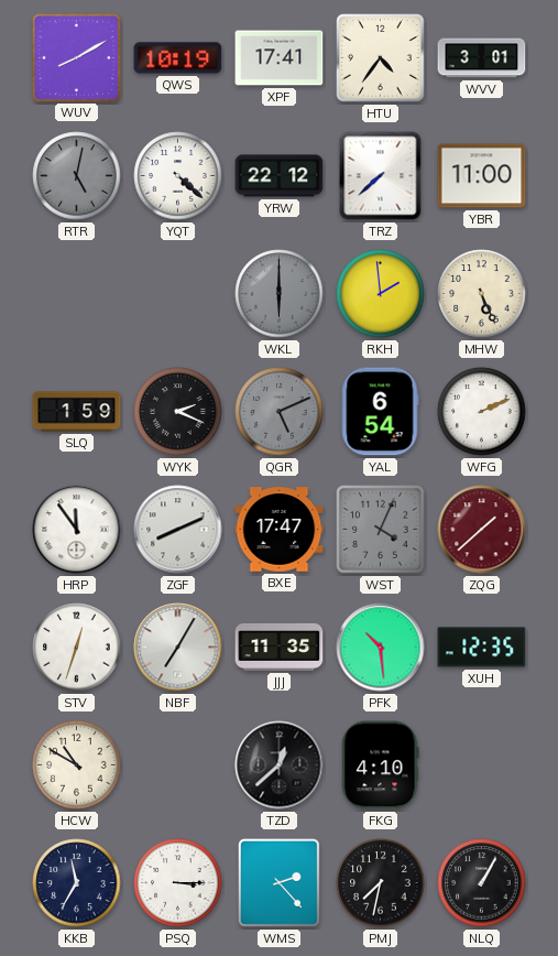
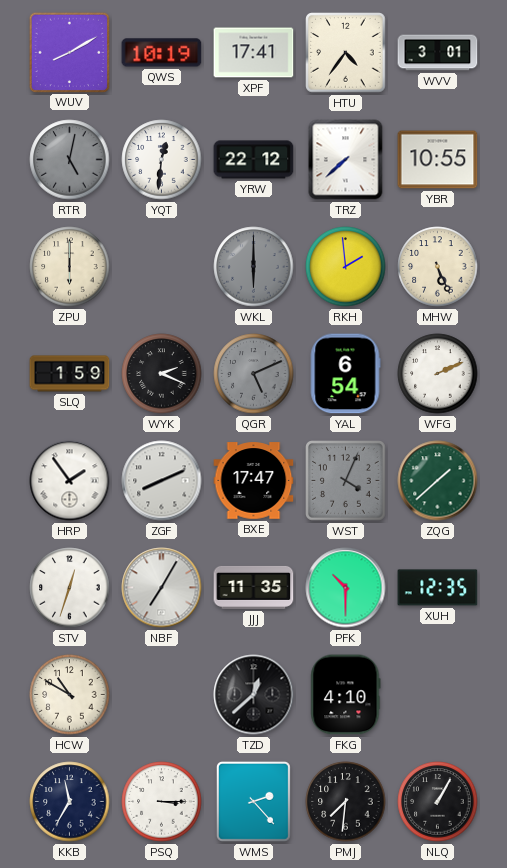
YQT: 4:22 -> 12:31 (162, 160)
YBR: 11:00 -> 10:55 (438, 160)
ZPU: none -> 6:00 (70, 267)
HRP: 11:54 -> 1:54 (70, 481)
ZQG dial: burgundy -> green (438, 481)
PFK: 10:29 -> 10:30 (346, 588)
PMJ: 7:32 -> 7:31 (346, 802)
